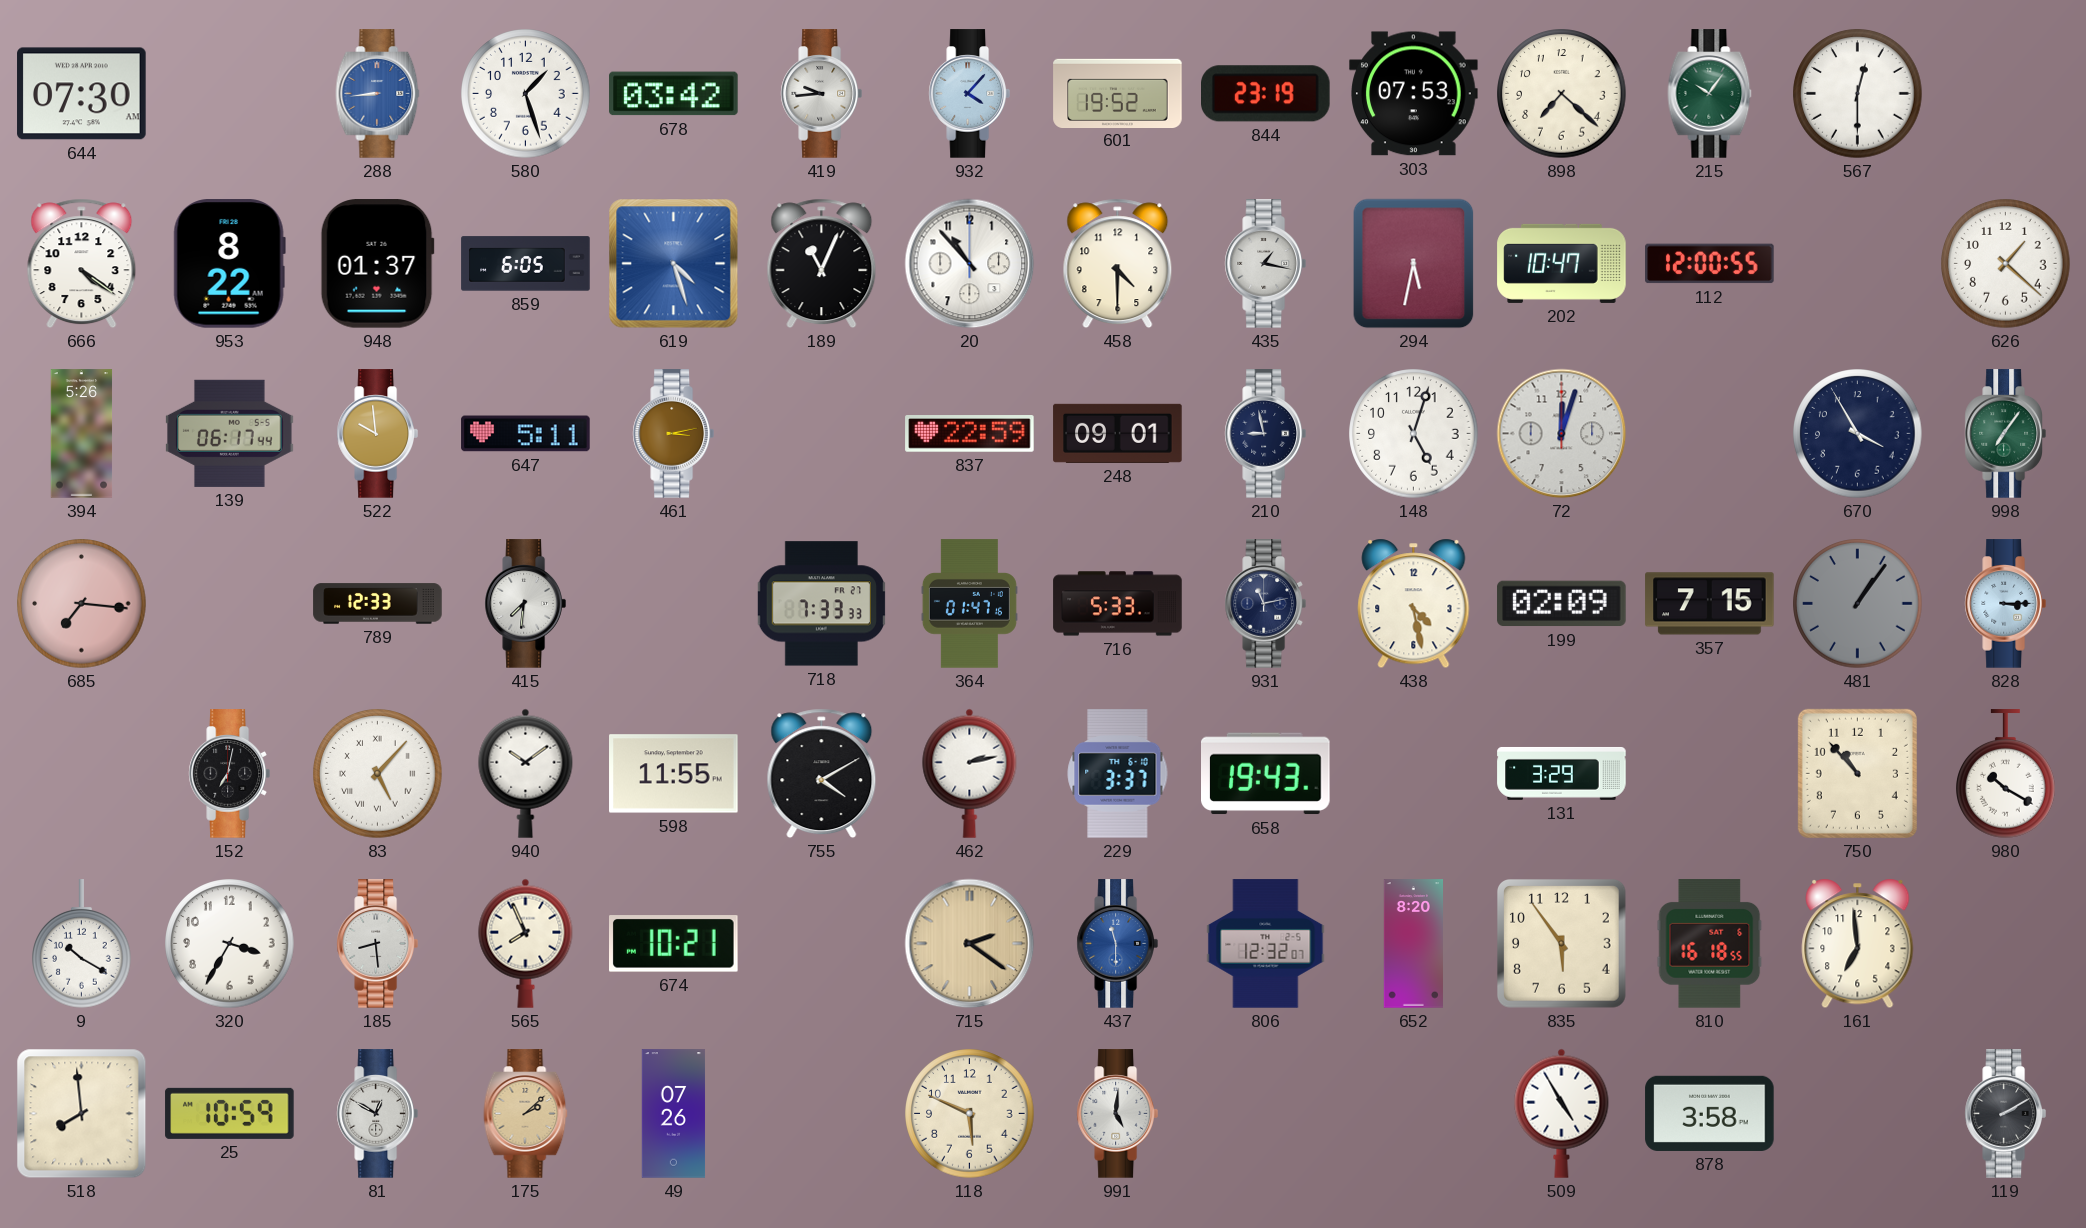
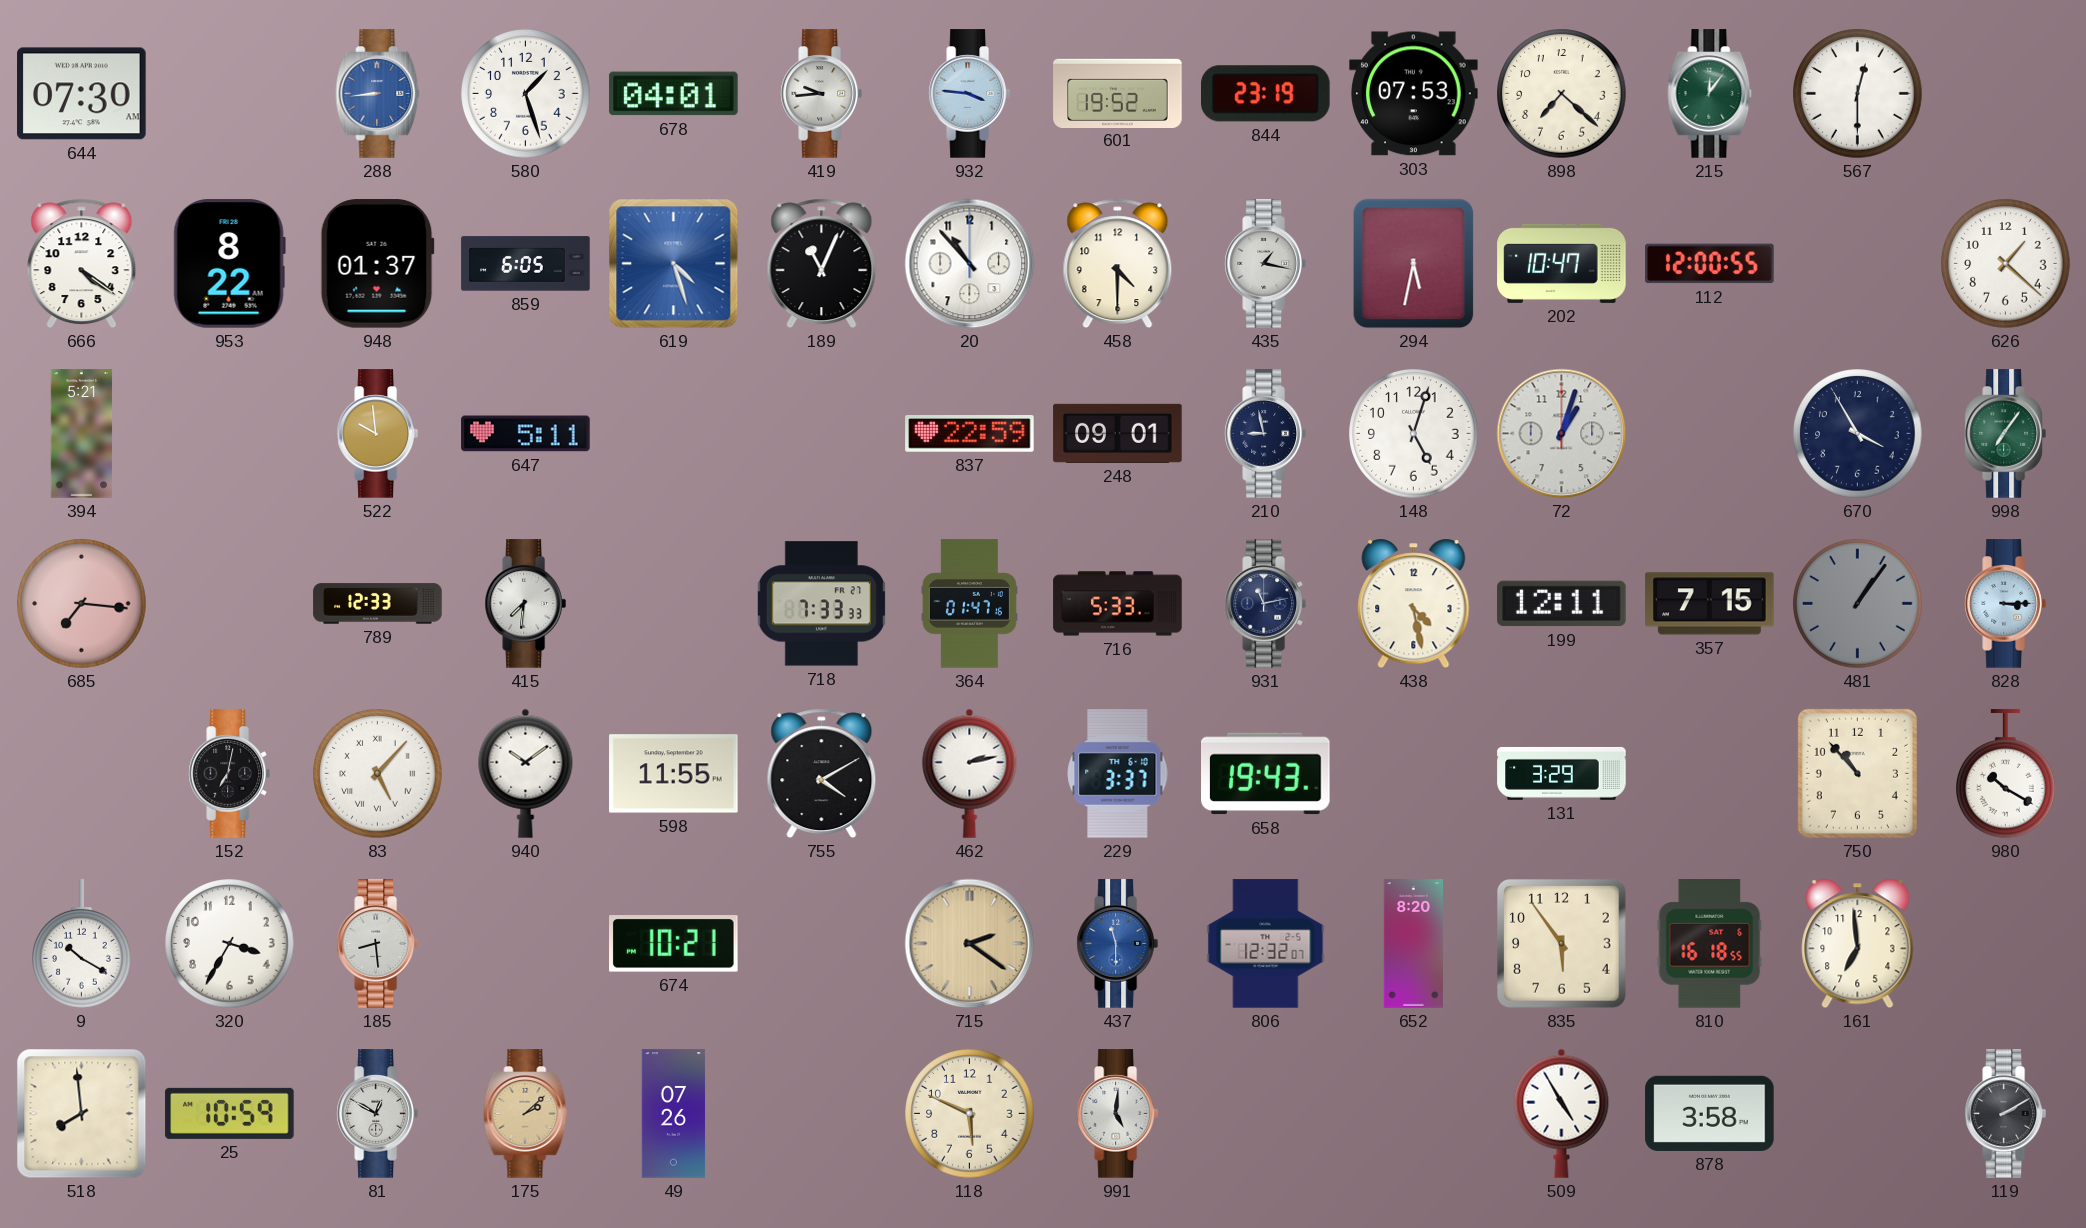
678: 03:42 -> 04:01 (674, 94)
932: 4:07 -> 3:46 (969, 94)
215: 10:06 -> 12:06 (1710, 94)
394: 5:26 -> 5:21 (82, 434)
139: 06:17 -> none (230, 433)
461: 3:13 -> none (673, 434)
72: 12:03 -> 1:03 (1562, 434)
199: 02:09 -> 12:11 (1562, 604)
565: 7:56 -> none (526, 943)
